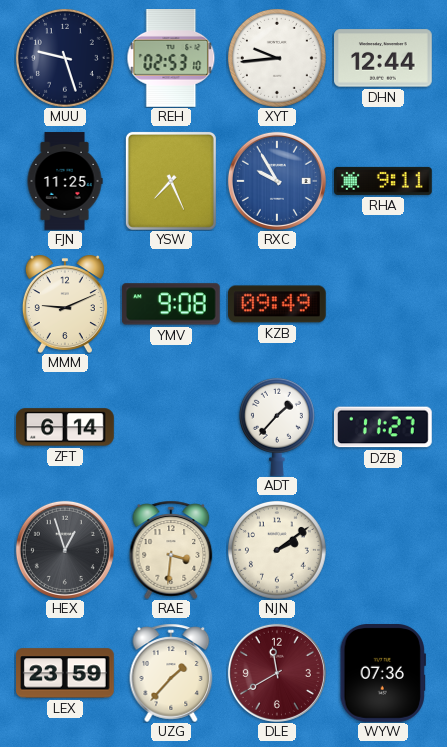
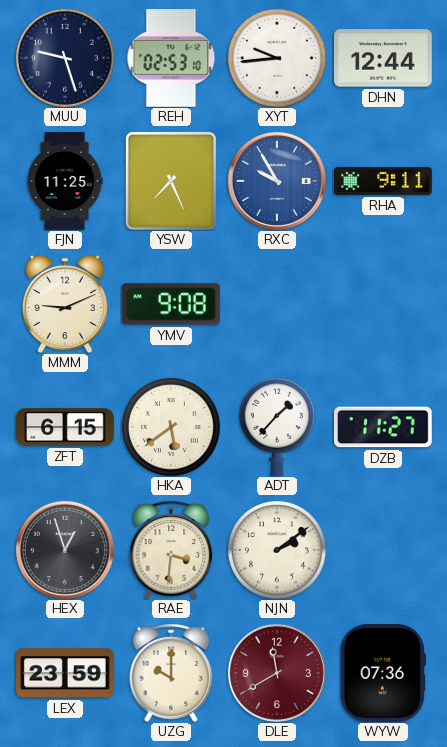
KZB: 09:49 -> none (277, 304)
ZFT: 6:14 -> 6:15 (65, 427)
HKA: none -> 5:39 (171, 427)
UZG: 1:37 -> 10:00 (171, 673)
